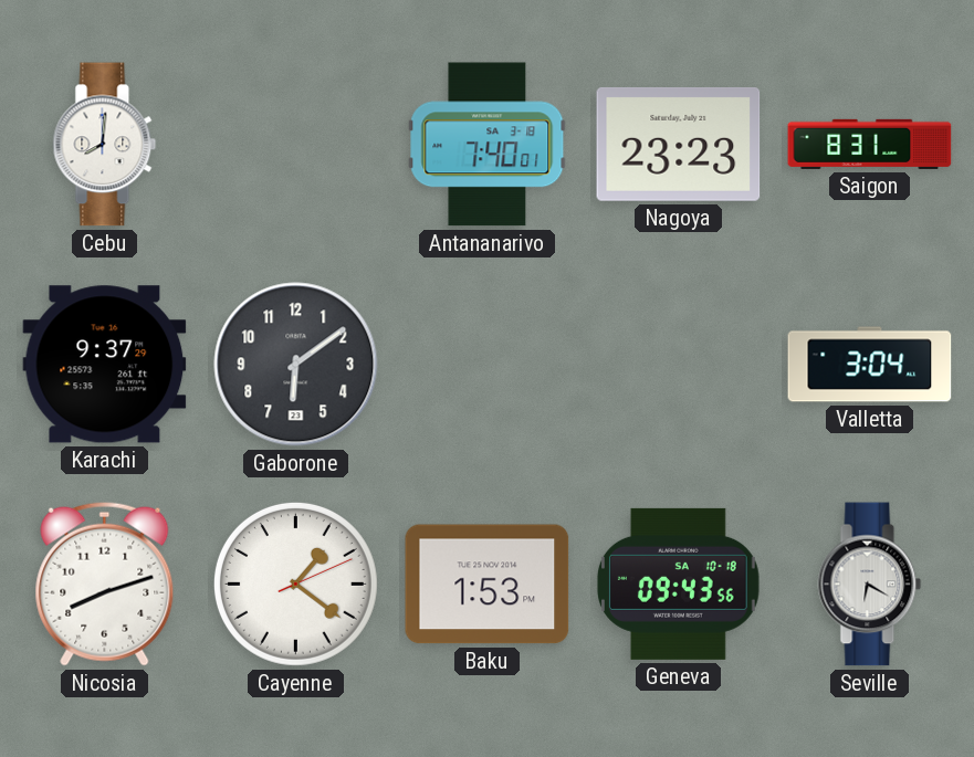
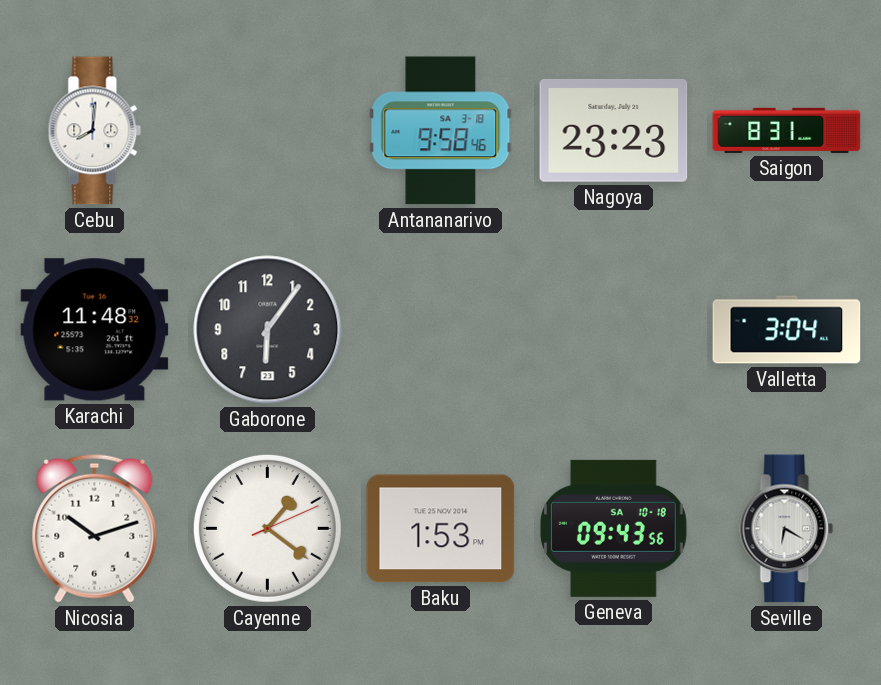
Antananarivo: 7:40 -> 9:58 (441, 131)
Karachi: 9:37 -> 11:48 (95, 330)
Gaborone: 6:09 -> 6:06 (268, 330)
Nicosia: 8:12 -> 10:12 (95, 528)
